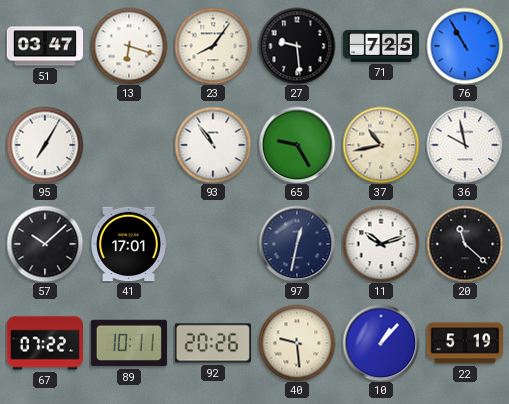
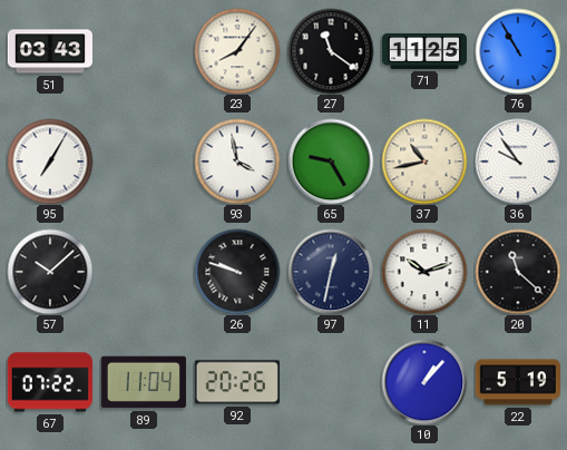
51: 03:47 -> 03:43 (49, 51)
13: 6:18 -> none (129, 46)
27: 9:29 -> 11:21 (331, 51)
71: 7:25 -> 11:25 (423, 51)
93: 10:54 -> 3:58 (237, 162)
36: 9:58 -> 9:54 (518, 162)
41: 17:01 -> none (129, 244)
26: none -> 9:48 (237, 272)
89: 10:11 -> 11:04 (144, 382)
40: 9:29 -> none (297, 343)
